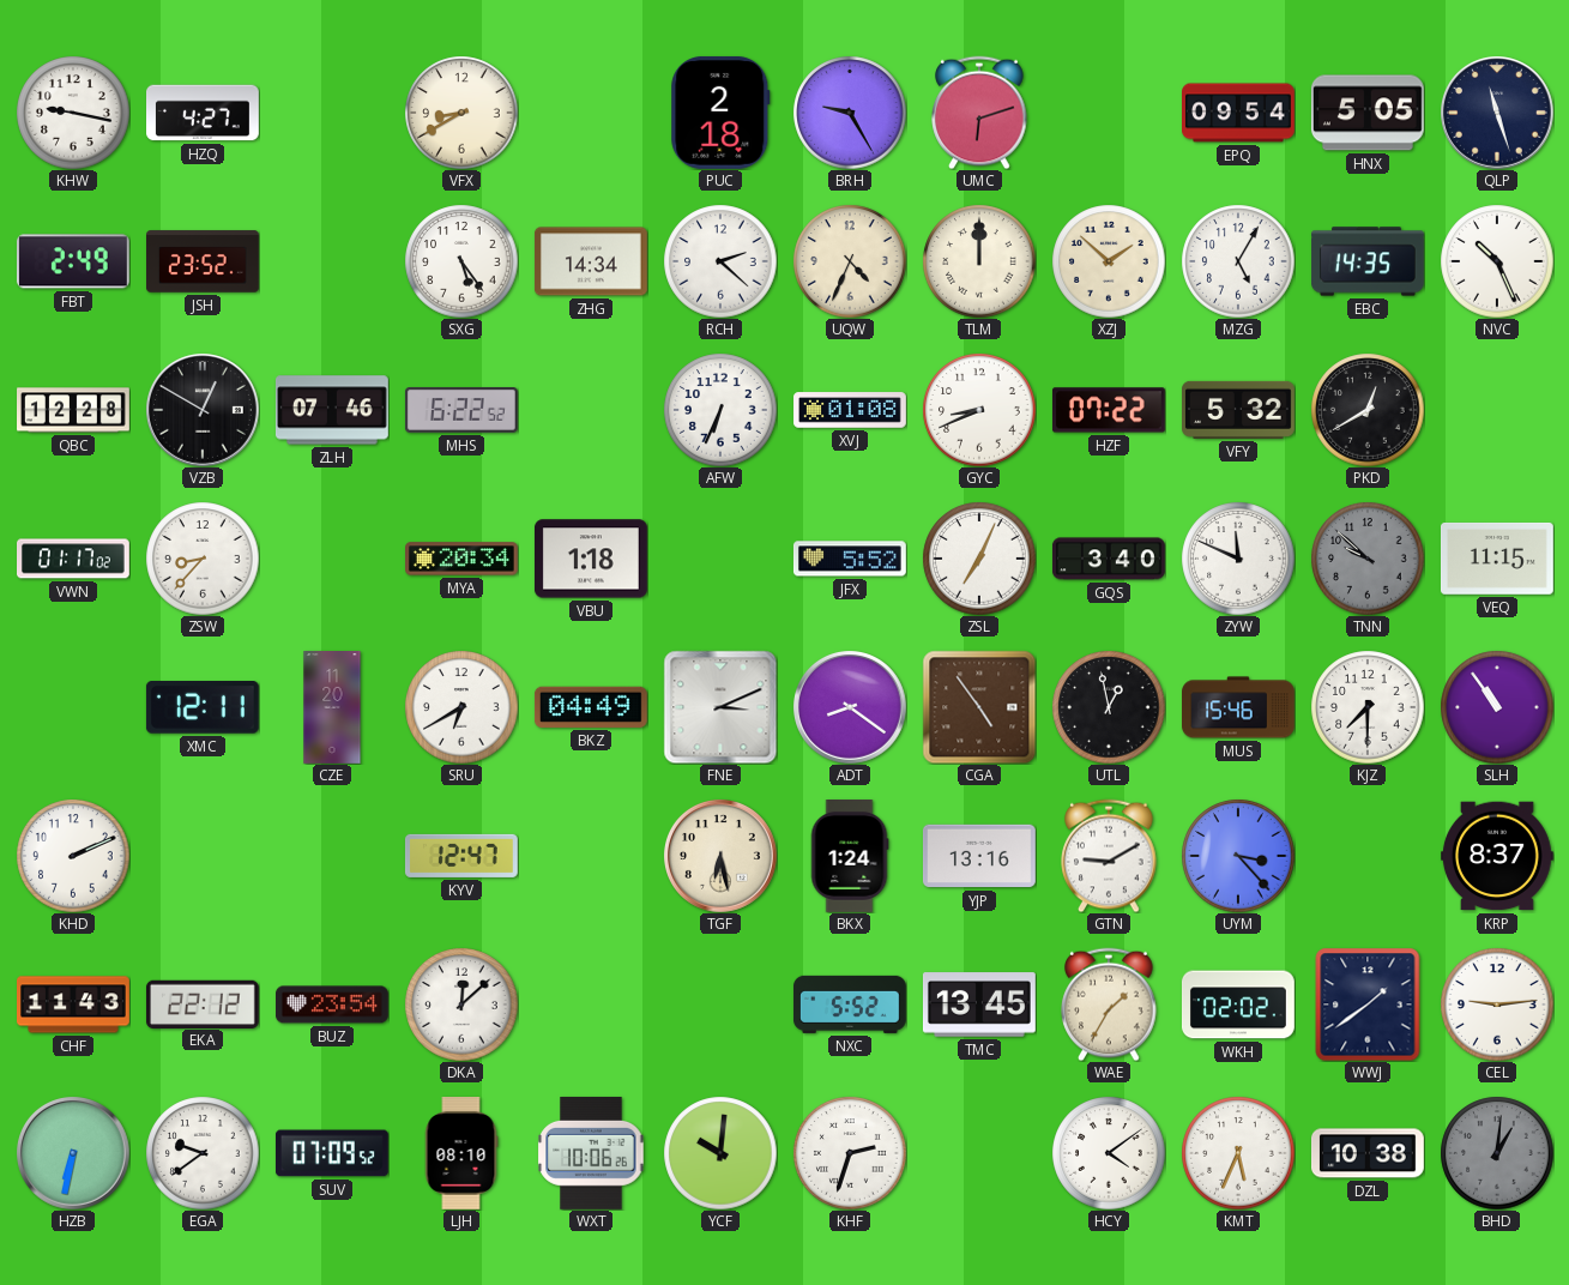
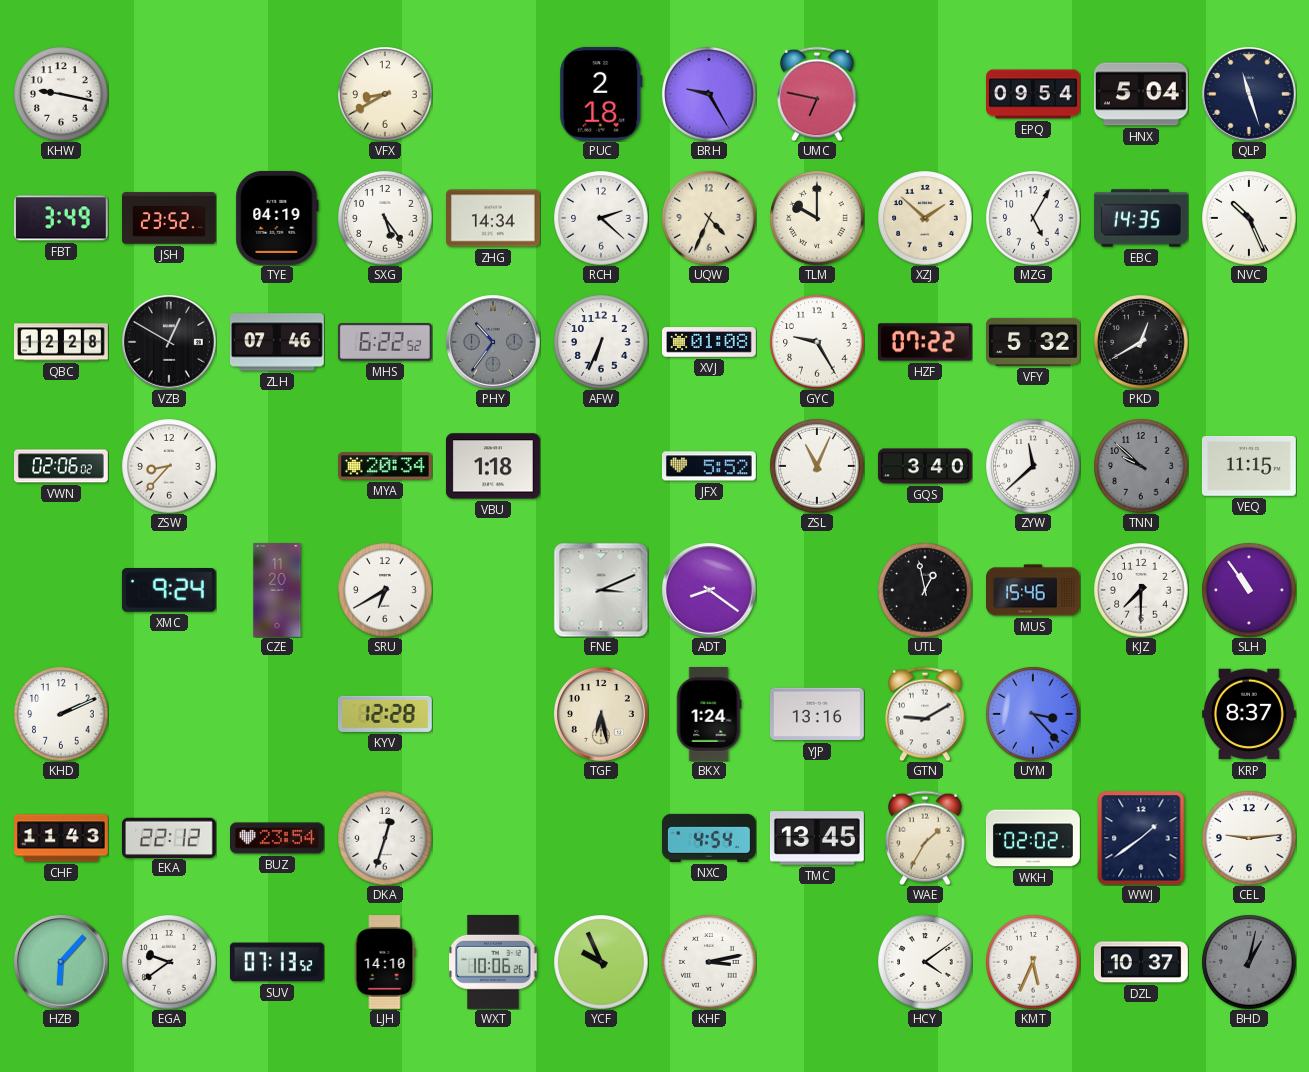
HZQ: 4:27 -> none (204, 113)
UMC: 6:12 -> 6:47 (817, 94)
HNX: 5:05 -> 5:04 (1141, 94)
FBT: 2:49 -> 3:49 (61, 218)
TYE: none -> 04:19 (277, 218)
TLM: 12:00 -> 10:00 (817, 218)
PHY: none -> 10:36 (493, 342)
GYC: 8:41 -> 9:25 (817, 342)
VWN: 01:17 -> 02:06 (62, 466)
ZSL: 7:04 -> 11:04 (817, 466)
ZYW: 11:49 -> 11:38 (1033, 466)
XMC: 12:11 -> 9:24 (169, 590)
BKZ: 04:49 -> none (591, 707)
CGA: 4:54 -> none (979, 707)
KYV: 12:47 -> 12:28 (385, 714)
DKA: 12:08 -> 12:33 (385, 838)
NXC: 5:52 -> 4:54 (709, 838)
HZB: 6:32 -> 6:07 (61, 962)
SUV: 07:09 -> 07:13 (277, 962)
LJH: 08:10 -> 14:10 (385, 963)
YCF: 10:01 -> 9:56 (601, 962)
KHF: 2:33 -> 3:13 (709, 962)
DZL: 10:38 -> 10:37 (1141, 962)
BHD: 1:01 -> 1:02 (1249, 962)
